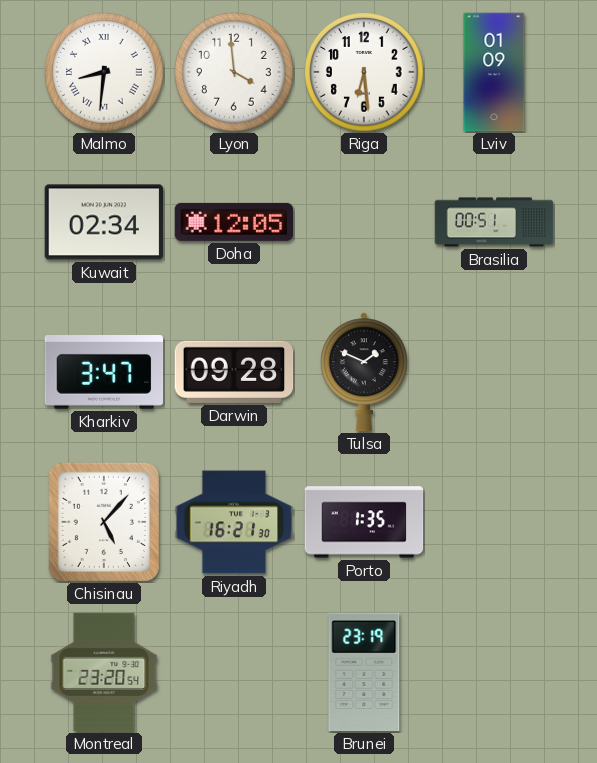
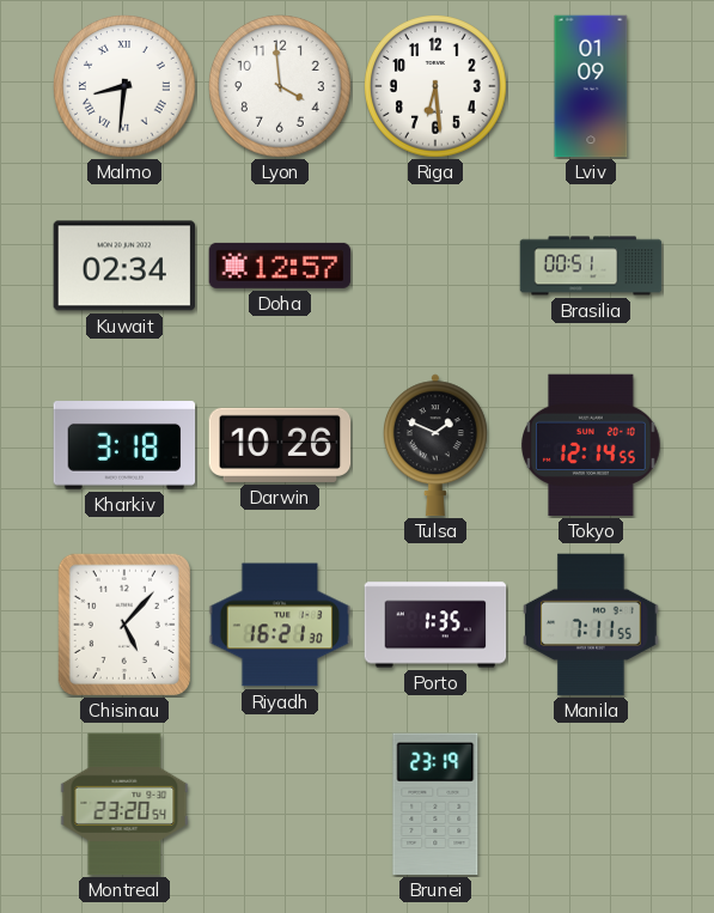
Doha: 12:05 -> 12:57 (280, 266)
Kharkiv: 3:47 -> 3:18 (124, 446)
Darwin: 09:28 -> 10:26 (280, 445)
Tokyo: none -> 12:14 (592, 445)
Manila: none -> 7:11 (591, 625)
